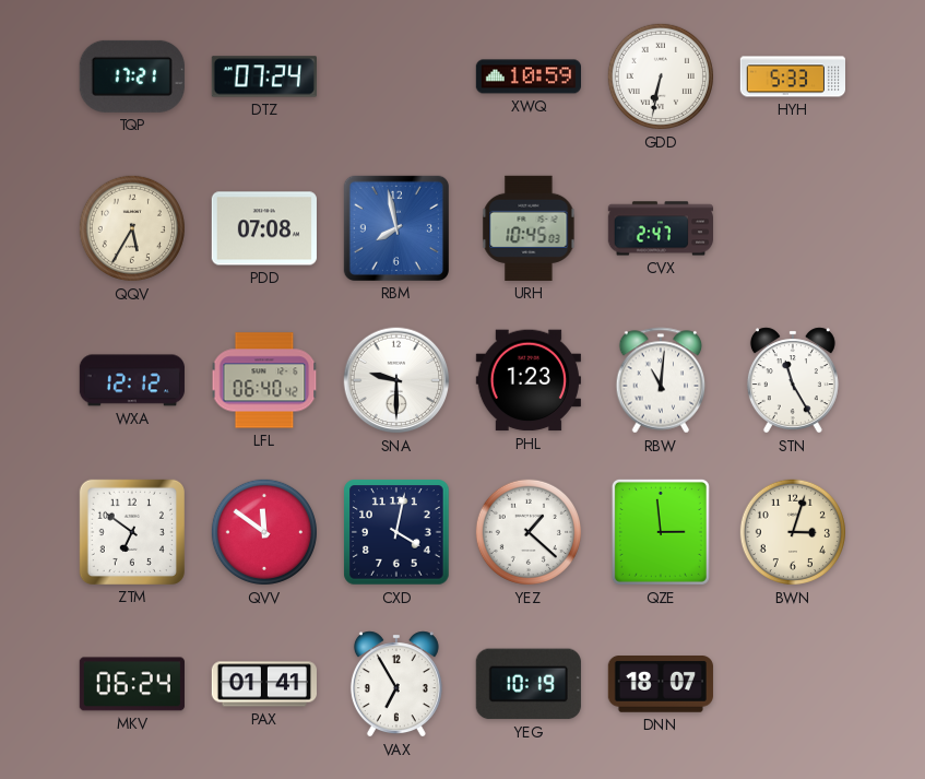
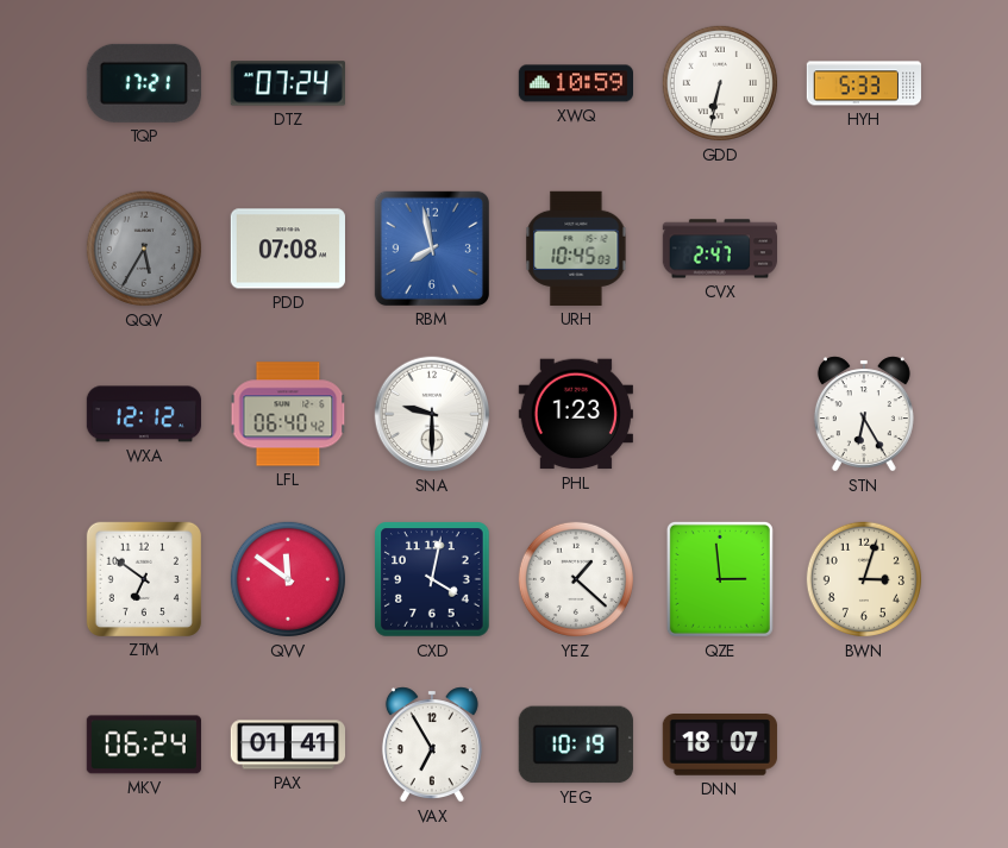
QQV dial: cream -> grey (144, 249)
RBW: 11:01 -> none (661, 380)
STN: 11:25 -> 6:25 (864, 414)
